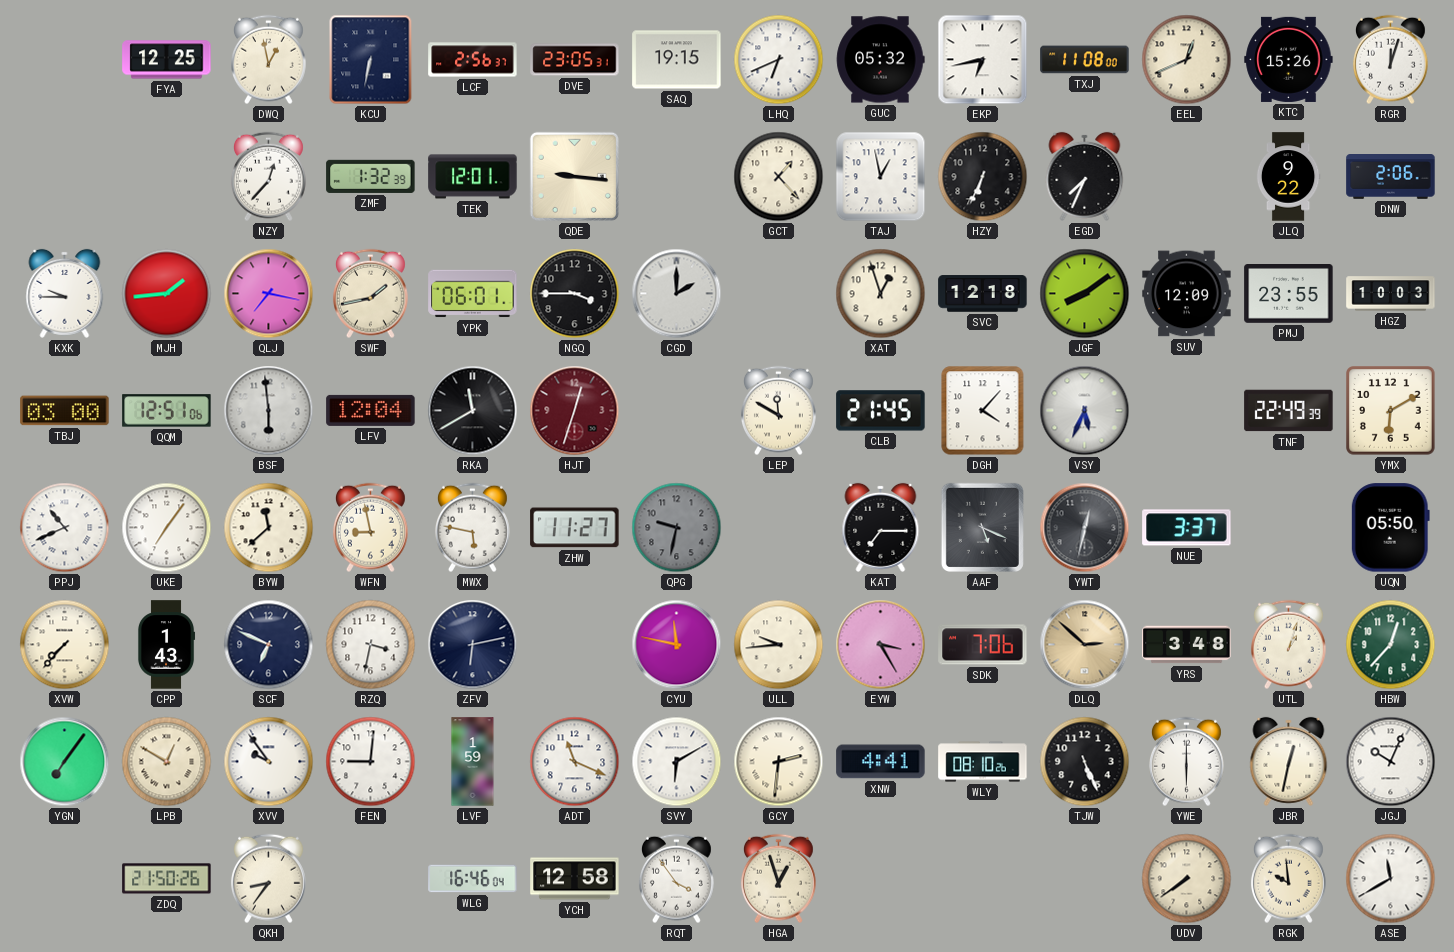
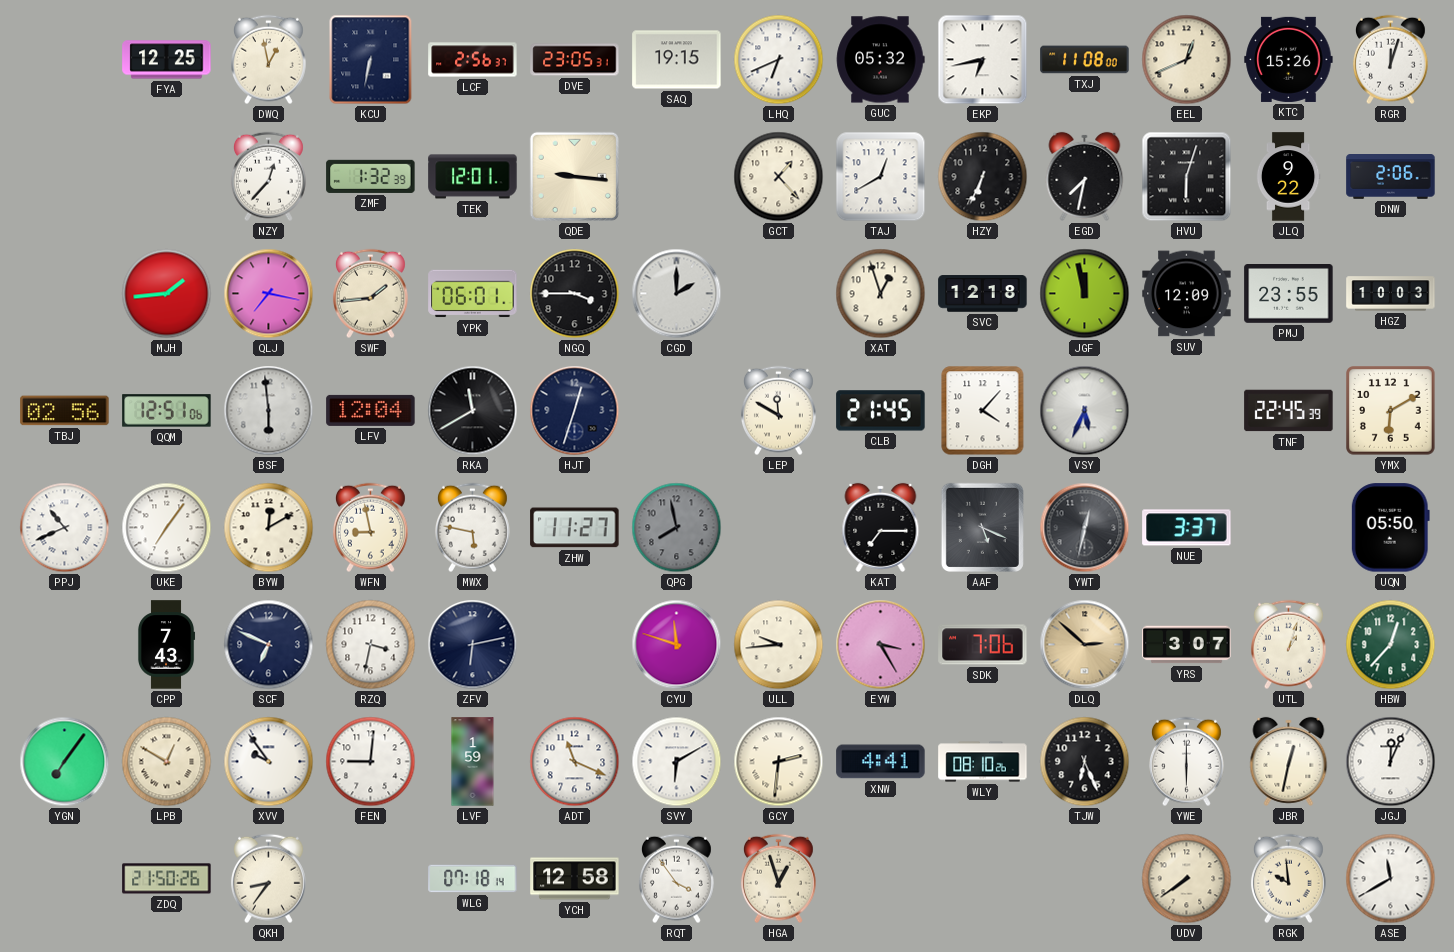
TAJ: 12:58 -> 12:40 (881, 177)
EGD: 7:34 -> 7:32 (1085, 176)
HVU: none -> 6:03 (1187, 177)
KXK: 9:45 -> none (65, 293)
SWF: 1:43 -> 1:44 (370, 294)
JGF: 8:09 -> 11:58 (1085, 294)
TBJ: 03:00 -> 02:56 (65, 411)
HJT dial: burgundy -> navy (575, 411)
TNF: 22:49 -> 22:45 (1289, 411)
BYW: 11:38 -> 12:10 (269, 528)
QPG: 9:32 -> 7:58 (677, 528)
XVW: 7:37 -> none (65, 645)
CPP: 1:43 -> 7:43 (166, 645)
CYU: 11:47 -> 11:48 (677, 645)
YRS: 3:48 -> 3:07 (1187, 645)
TJW: 5:26 -> 6:26 (1085, 762)
JGJ: 10:04 -> 12:04 (1391, 762)
WLG: 16:46 -> 07:18 (473, 879)
